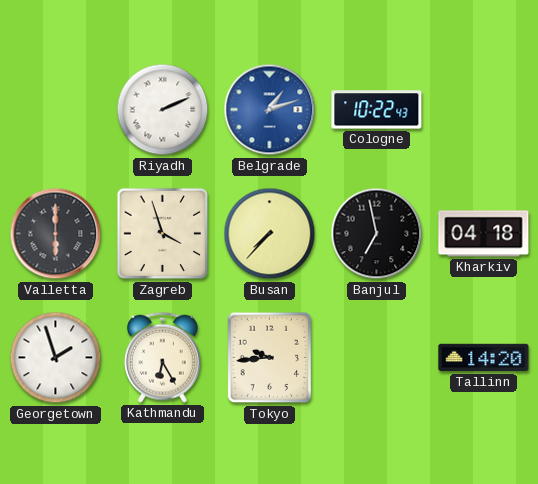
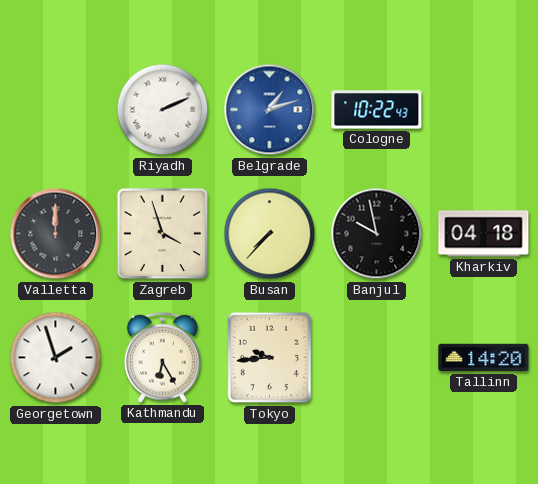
Valletta: 6:00 -> 12:00 (56, 234)
Banjul: 6:58 -> 9:58 (377, 234)
